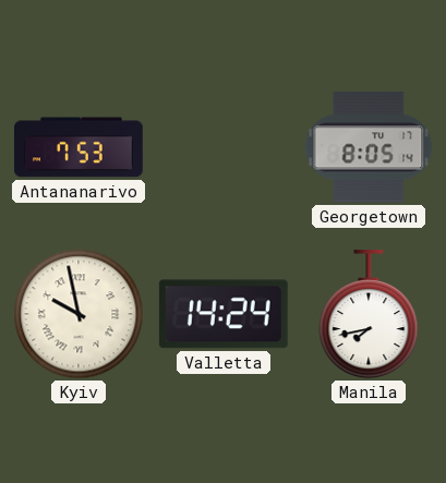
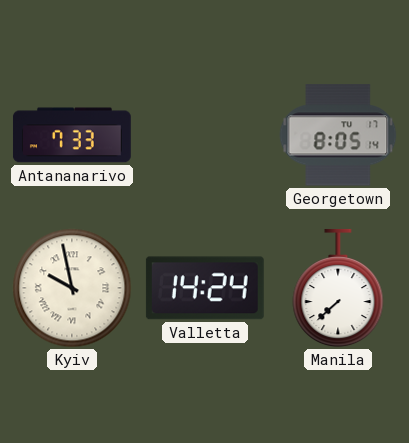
Antananarivo: 7:53 -> 7:33 (72, 135)
Manila: 7:43 -> 7:38 (338, 288)
